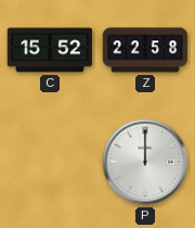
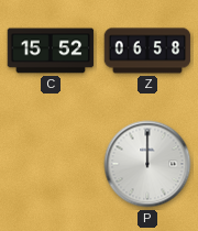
Z: 22:58 -> 06:58 (147, 51)
